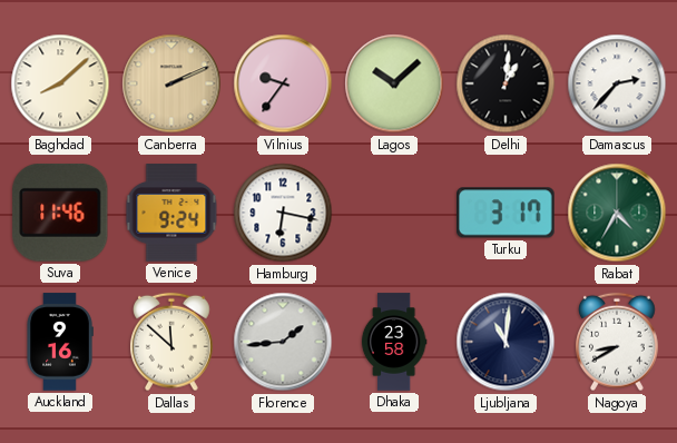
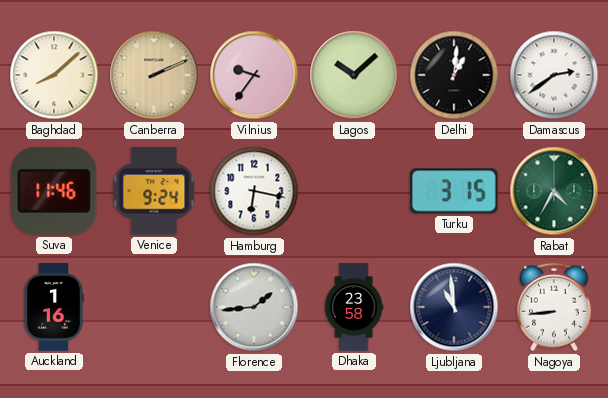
Damascus: 2:37 -> 2:39 (554, 75)
Turku: 3:17 -> 3:15 (455, 191)
Auckland: 9:16 -> 1:16 (54, 307)
Dallas: 11:52 -> none (173, 342)
Ljubljana: 11:01 -> 10:59 (454, 307)
Nagoya: 8:40 -> 8:44 (555, 307)
